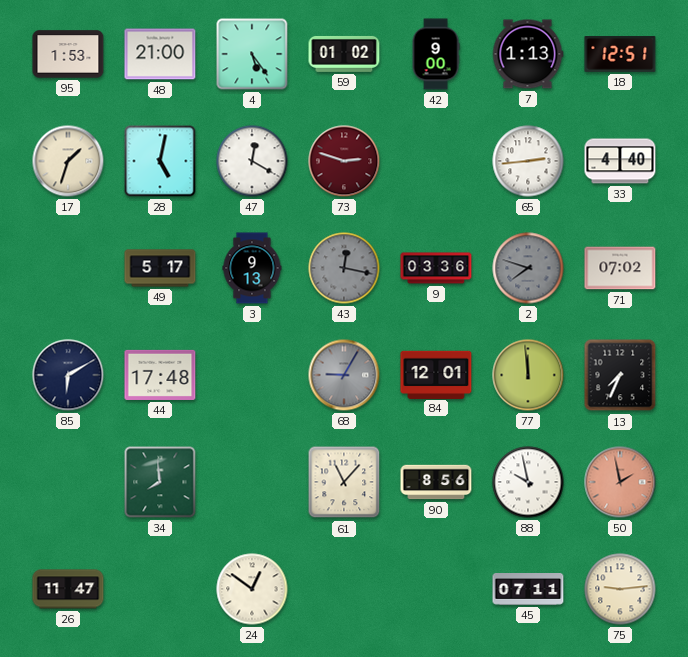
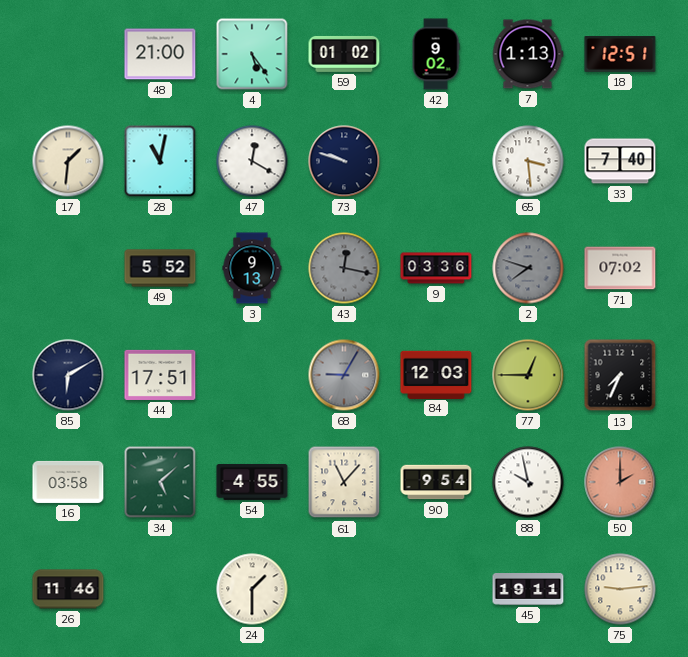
95: 1:53 -> none (68, 54)
42: 9:00 -> 9:02 (436, 54)
17: 1:33 -> 1:31 (68, 161)
28: 5:02 -> 11:02 (160, 161)
73: 2:48 -> 9:48 (344, 161)
73 dial: burgundy -> navy (344, 161)
65: 2:44 -> 3:29 (528, 161)
33: 4:40 -> 7:40 (620, 161)
49: 5:17 -> 5:52 (160, 268)
44: 17:48 -> 17:51 (160, 375)
84: 12:01 -> 12:03 (436, 374)
77: 11:59 -> 12:45 (528, 375)
16: none -> 03:58 (68, 482)
34: 7:59 -> 5:08 (160, 482)
54: none -> 4:55 (252, 482)
90: 8:56 -> 9:54 (436, 482)
50: 1:58 -> 2:00 (620, 482)
26: 11:47 -> 11:46 (68, 589)
24: 12:51 -> 1:30 (252, 589)
45: 07:11 -> 19:11 (528, 589)
